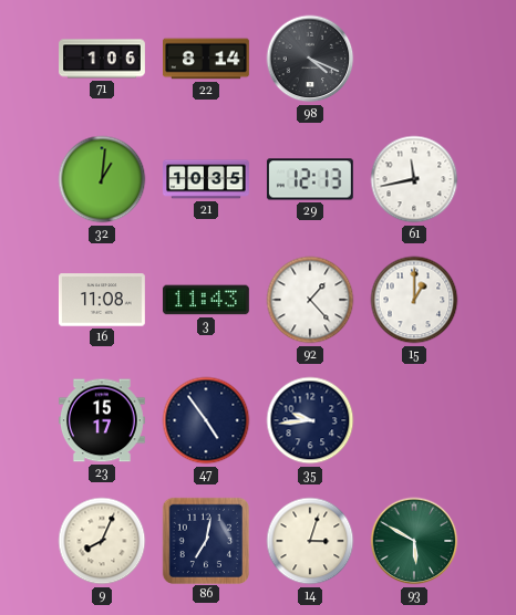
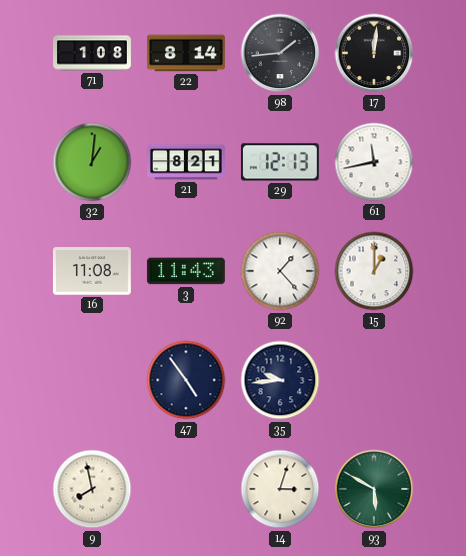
71: 1:06 -> 1:08 (93, 53)
98: 4:19 -> 1:44 (280, 53)
17: none -> 12:01 (374, 53)
21: 10:35 -> 8:21 (187, 162)
23: 15:17 -> none (102, 420)
9: 8:04 -> 7:58 (92, 489)
86: 7:02 -> none (205, 540)
